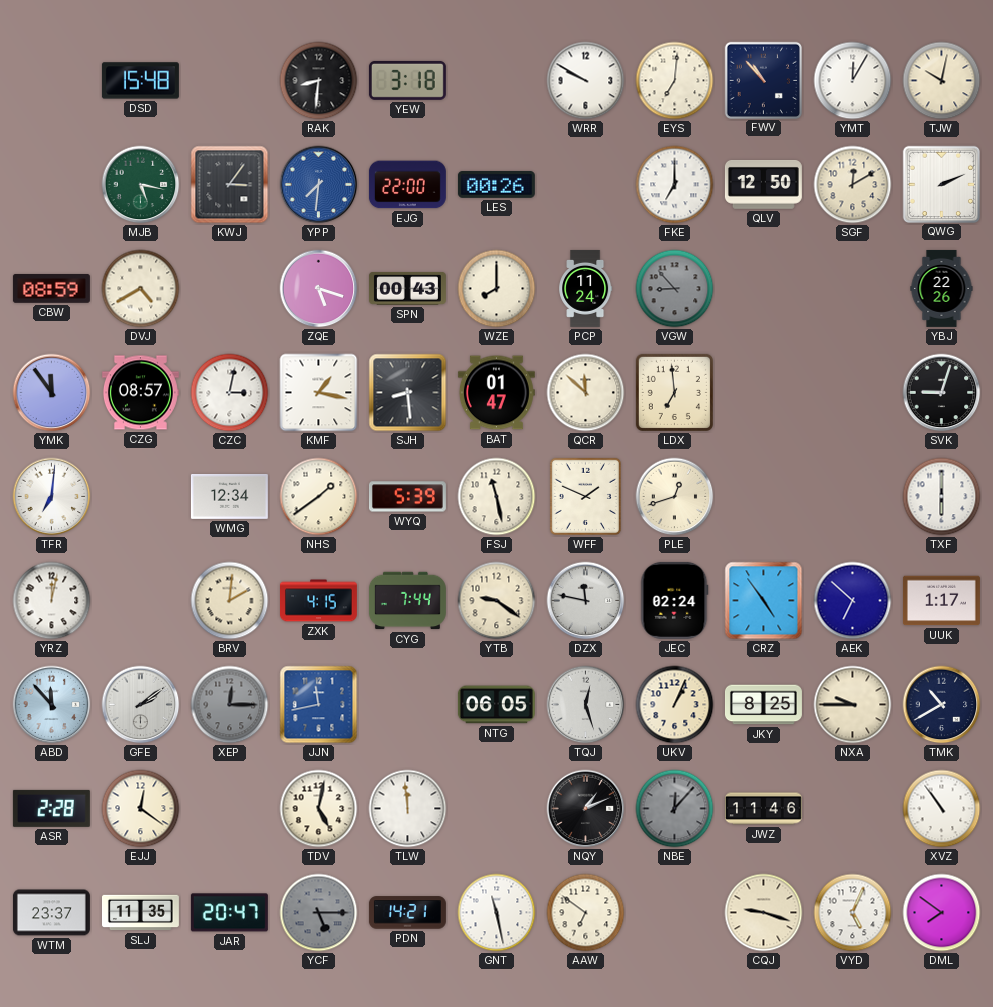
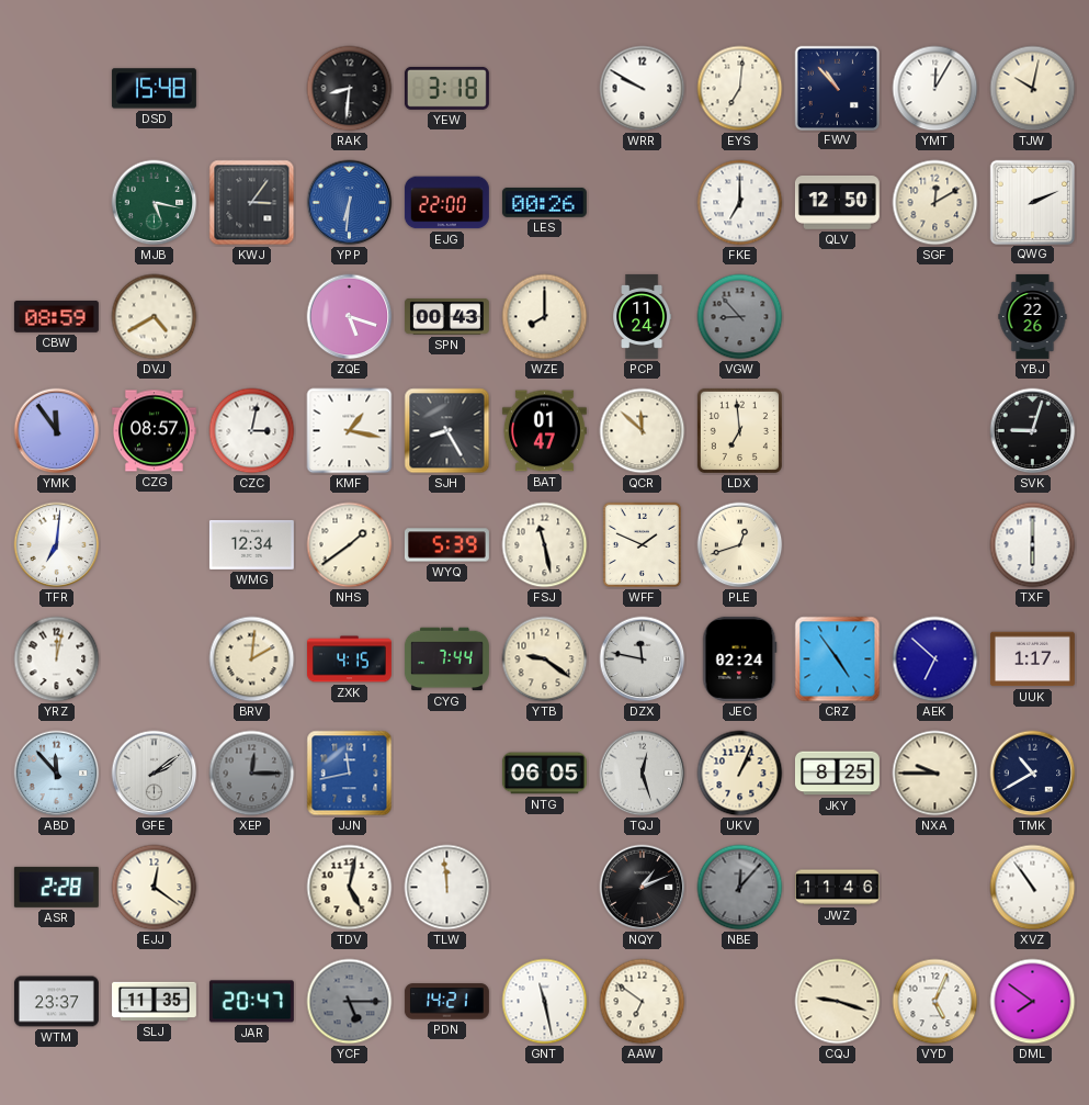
YPP: 7:31 -> 6:31 (350, 203)
SJH: 8:29 -> 8:25 (447, 431)
